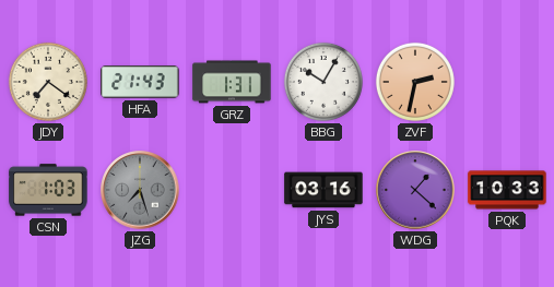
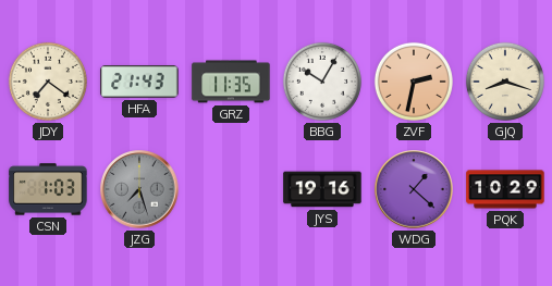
GRZ: 1:31 -> 11:35 (231, 82)
GJQ: none -> 8:18 (505, 82)
JYS: 03:16 -> 19:16 (322, 189)
PQK: 10:33 -> 10:29 (505, 189)
